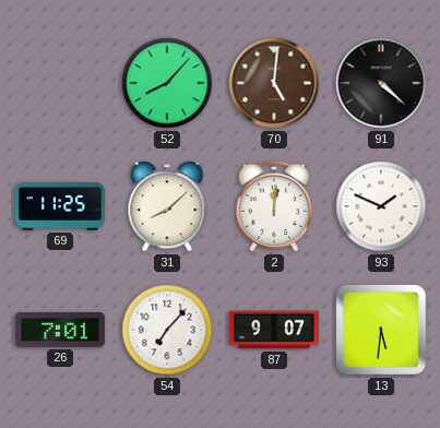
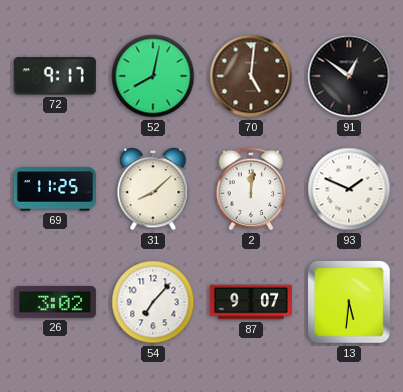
72: none -> 9:17 (55, 76)
52: 8:07 -> 8:02 (153, 76)
91: 4:22 -> 12:51 (349, 76)
26: 7:01 -> 3:02 (55, 302)
